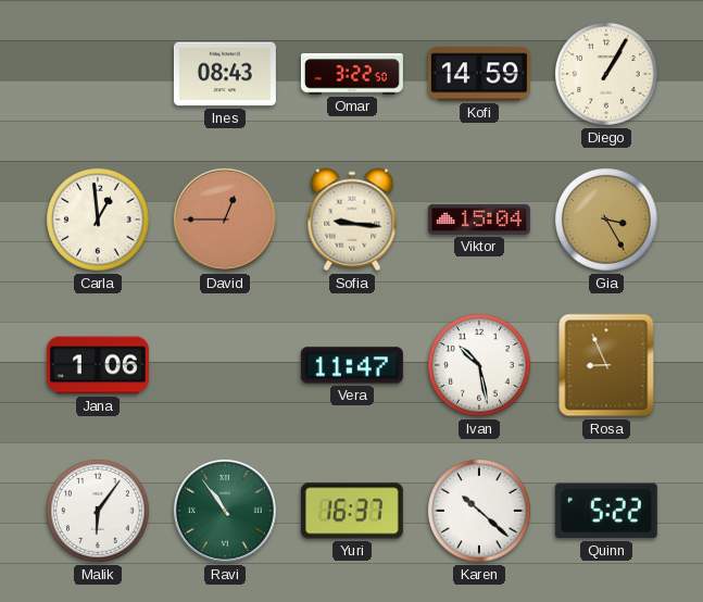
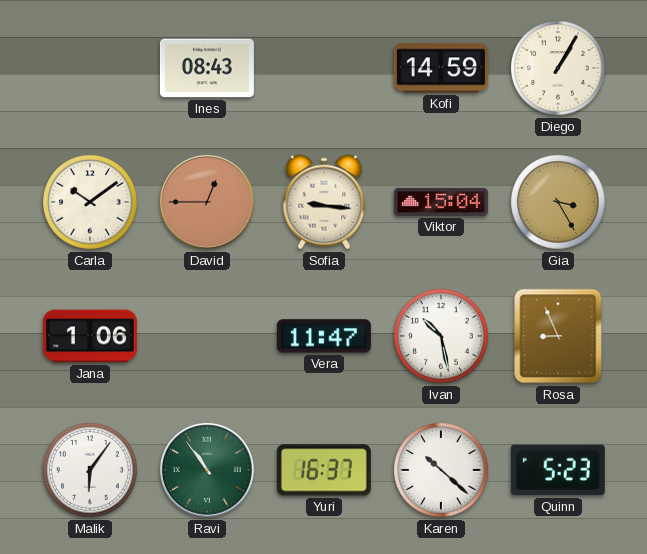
Omar: 3:22 -> none (352, 74)
Carla: 12:59 -> 10:09 (91, 203)
Quinn: 5:22 -> 5:23 (558, 470)
